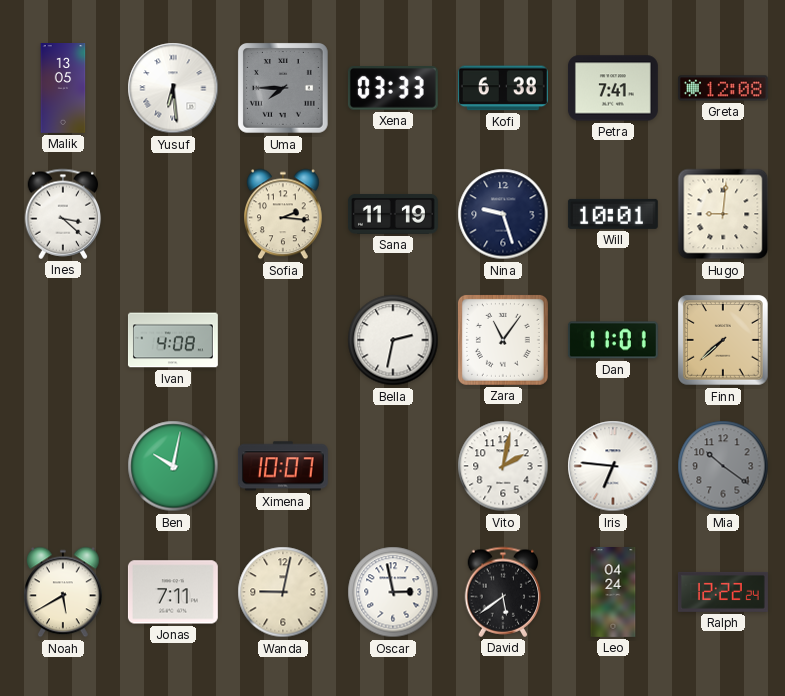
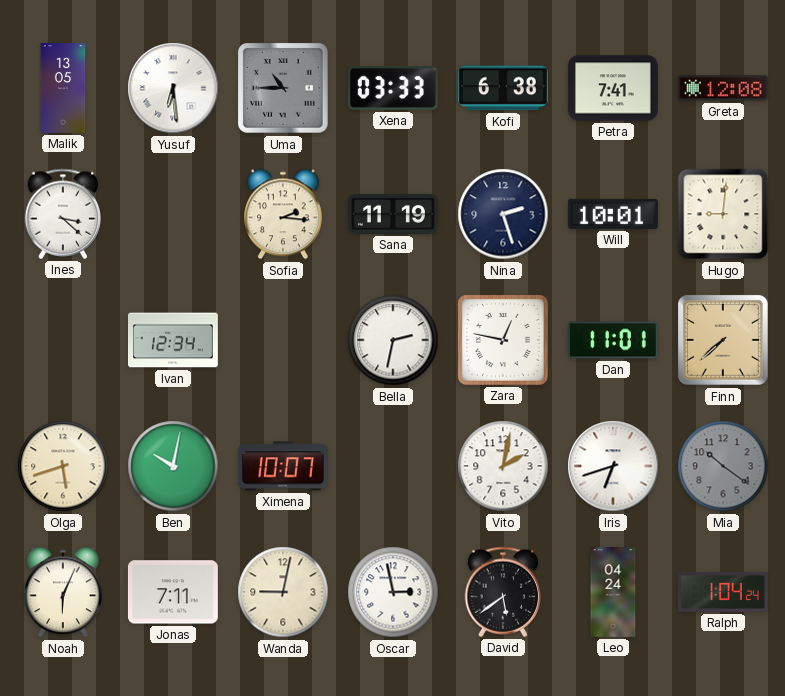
Uma: 7:45 -> 10:45 (283, 88)
Nina: 9:27 -> 2:27 (503, 214)
Ivan: 4:08 -> 12:34 (173, 340)
Zara: 11:06 -> 12:47 (503, 340)
Olga: none -> 5:42 (63, 466)
Iris: 6:46 -> 6:42 (613, 466)
Noah: 5:40 -> 6:04 (64, 592)
Ralph: 12:22 -> 1:04 (723, 592)
